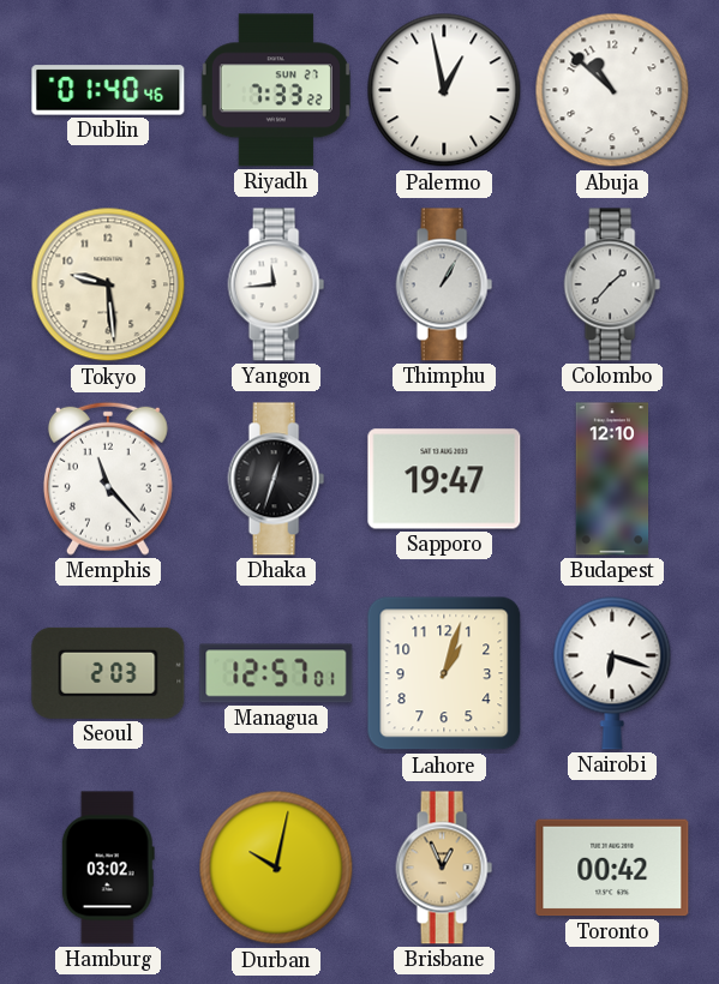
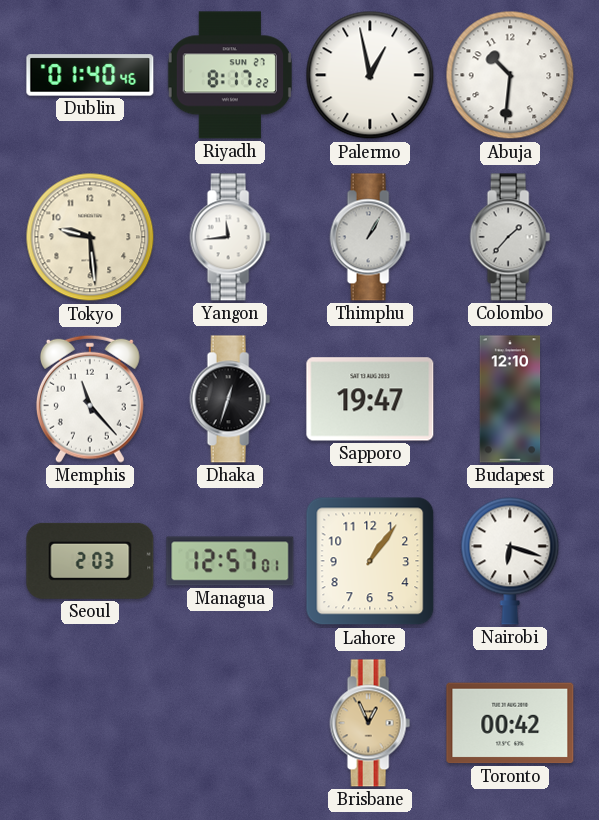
Riyadh: 7:33 -> 8:17 (230, 75)
Abuja: 10:52 -> 10:31 (510, 75)
Lahore: 1:03 -> 1:06 (370, 561)
Hamburg: 03:02 -> none (108, 868)
Durban: 10:02 -> none (276, 868)
